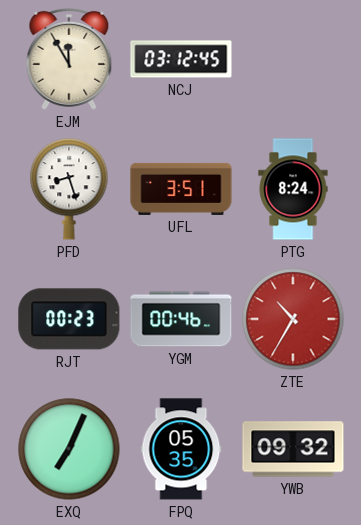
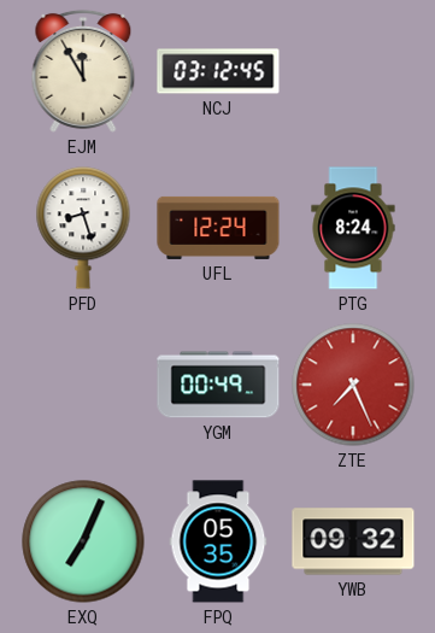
UFL: 3:51 -> 12:24 (218, 228)
RJT: 00:23 -> none (69, 319)
YGM: 00:46 -> 00:49 (218, 385)
ZTE: 10:35 -> 7:26 (353, 385)
